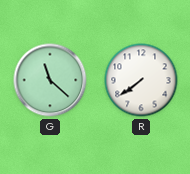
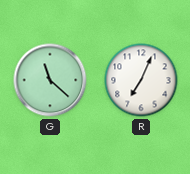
R: 7:39 -> 7:04 (141, 80)
